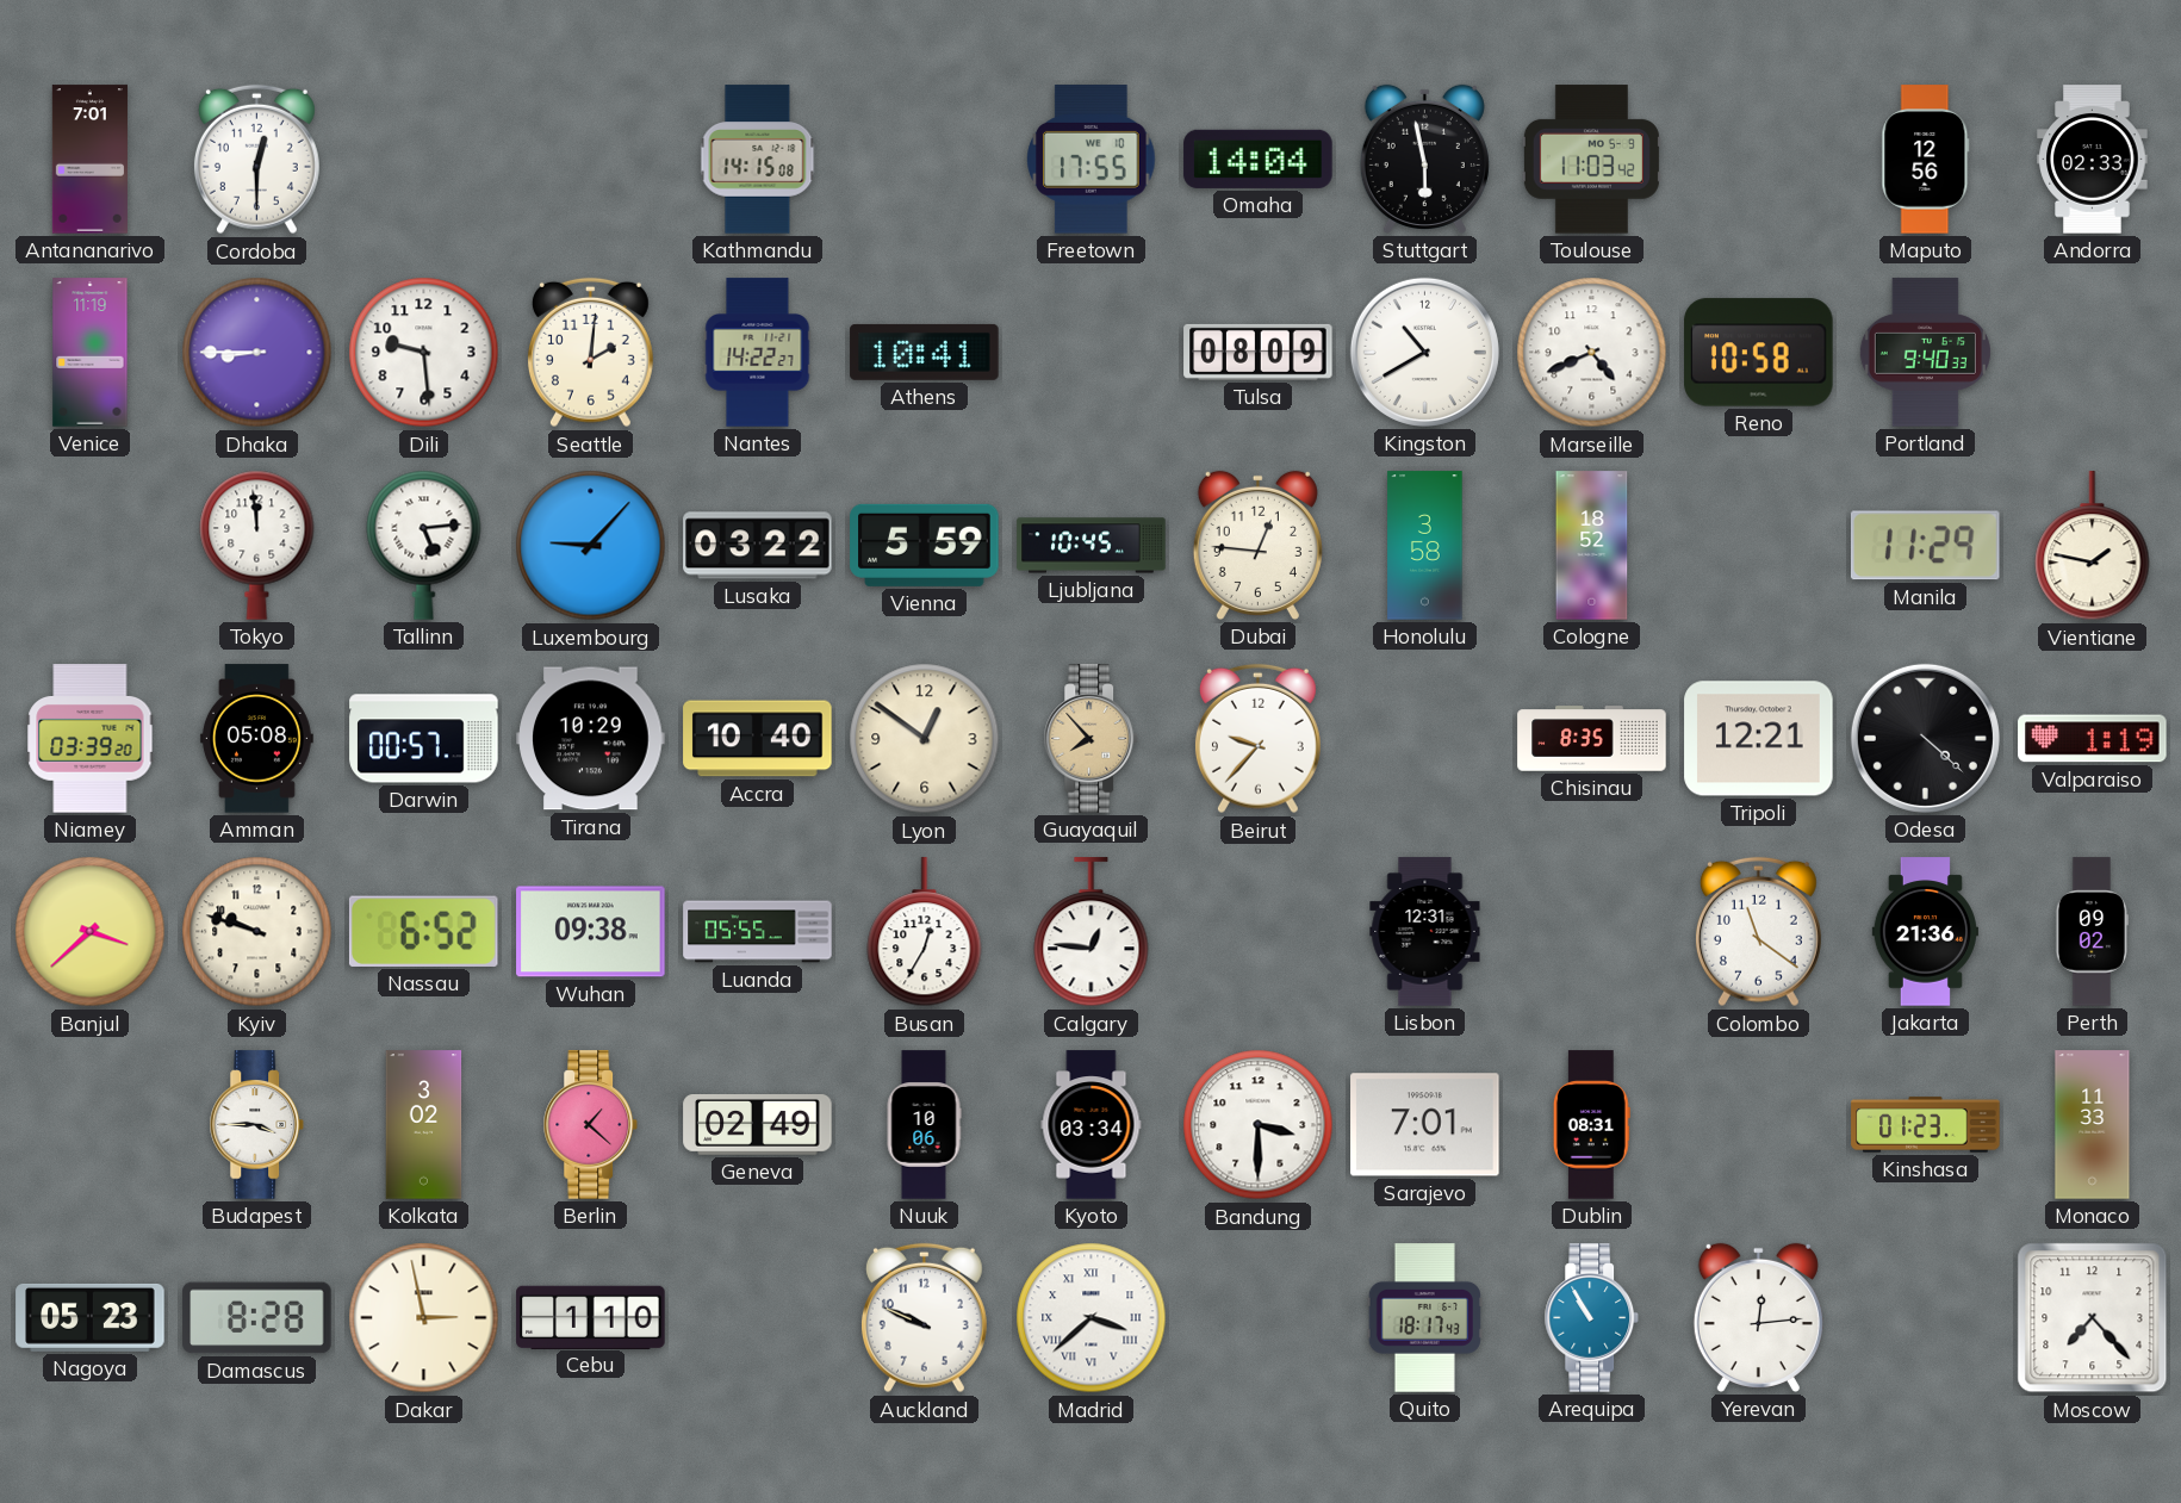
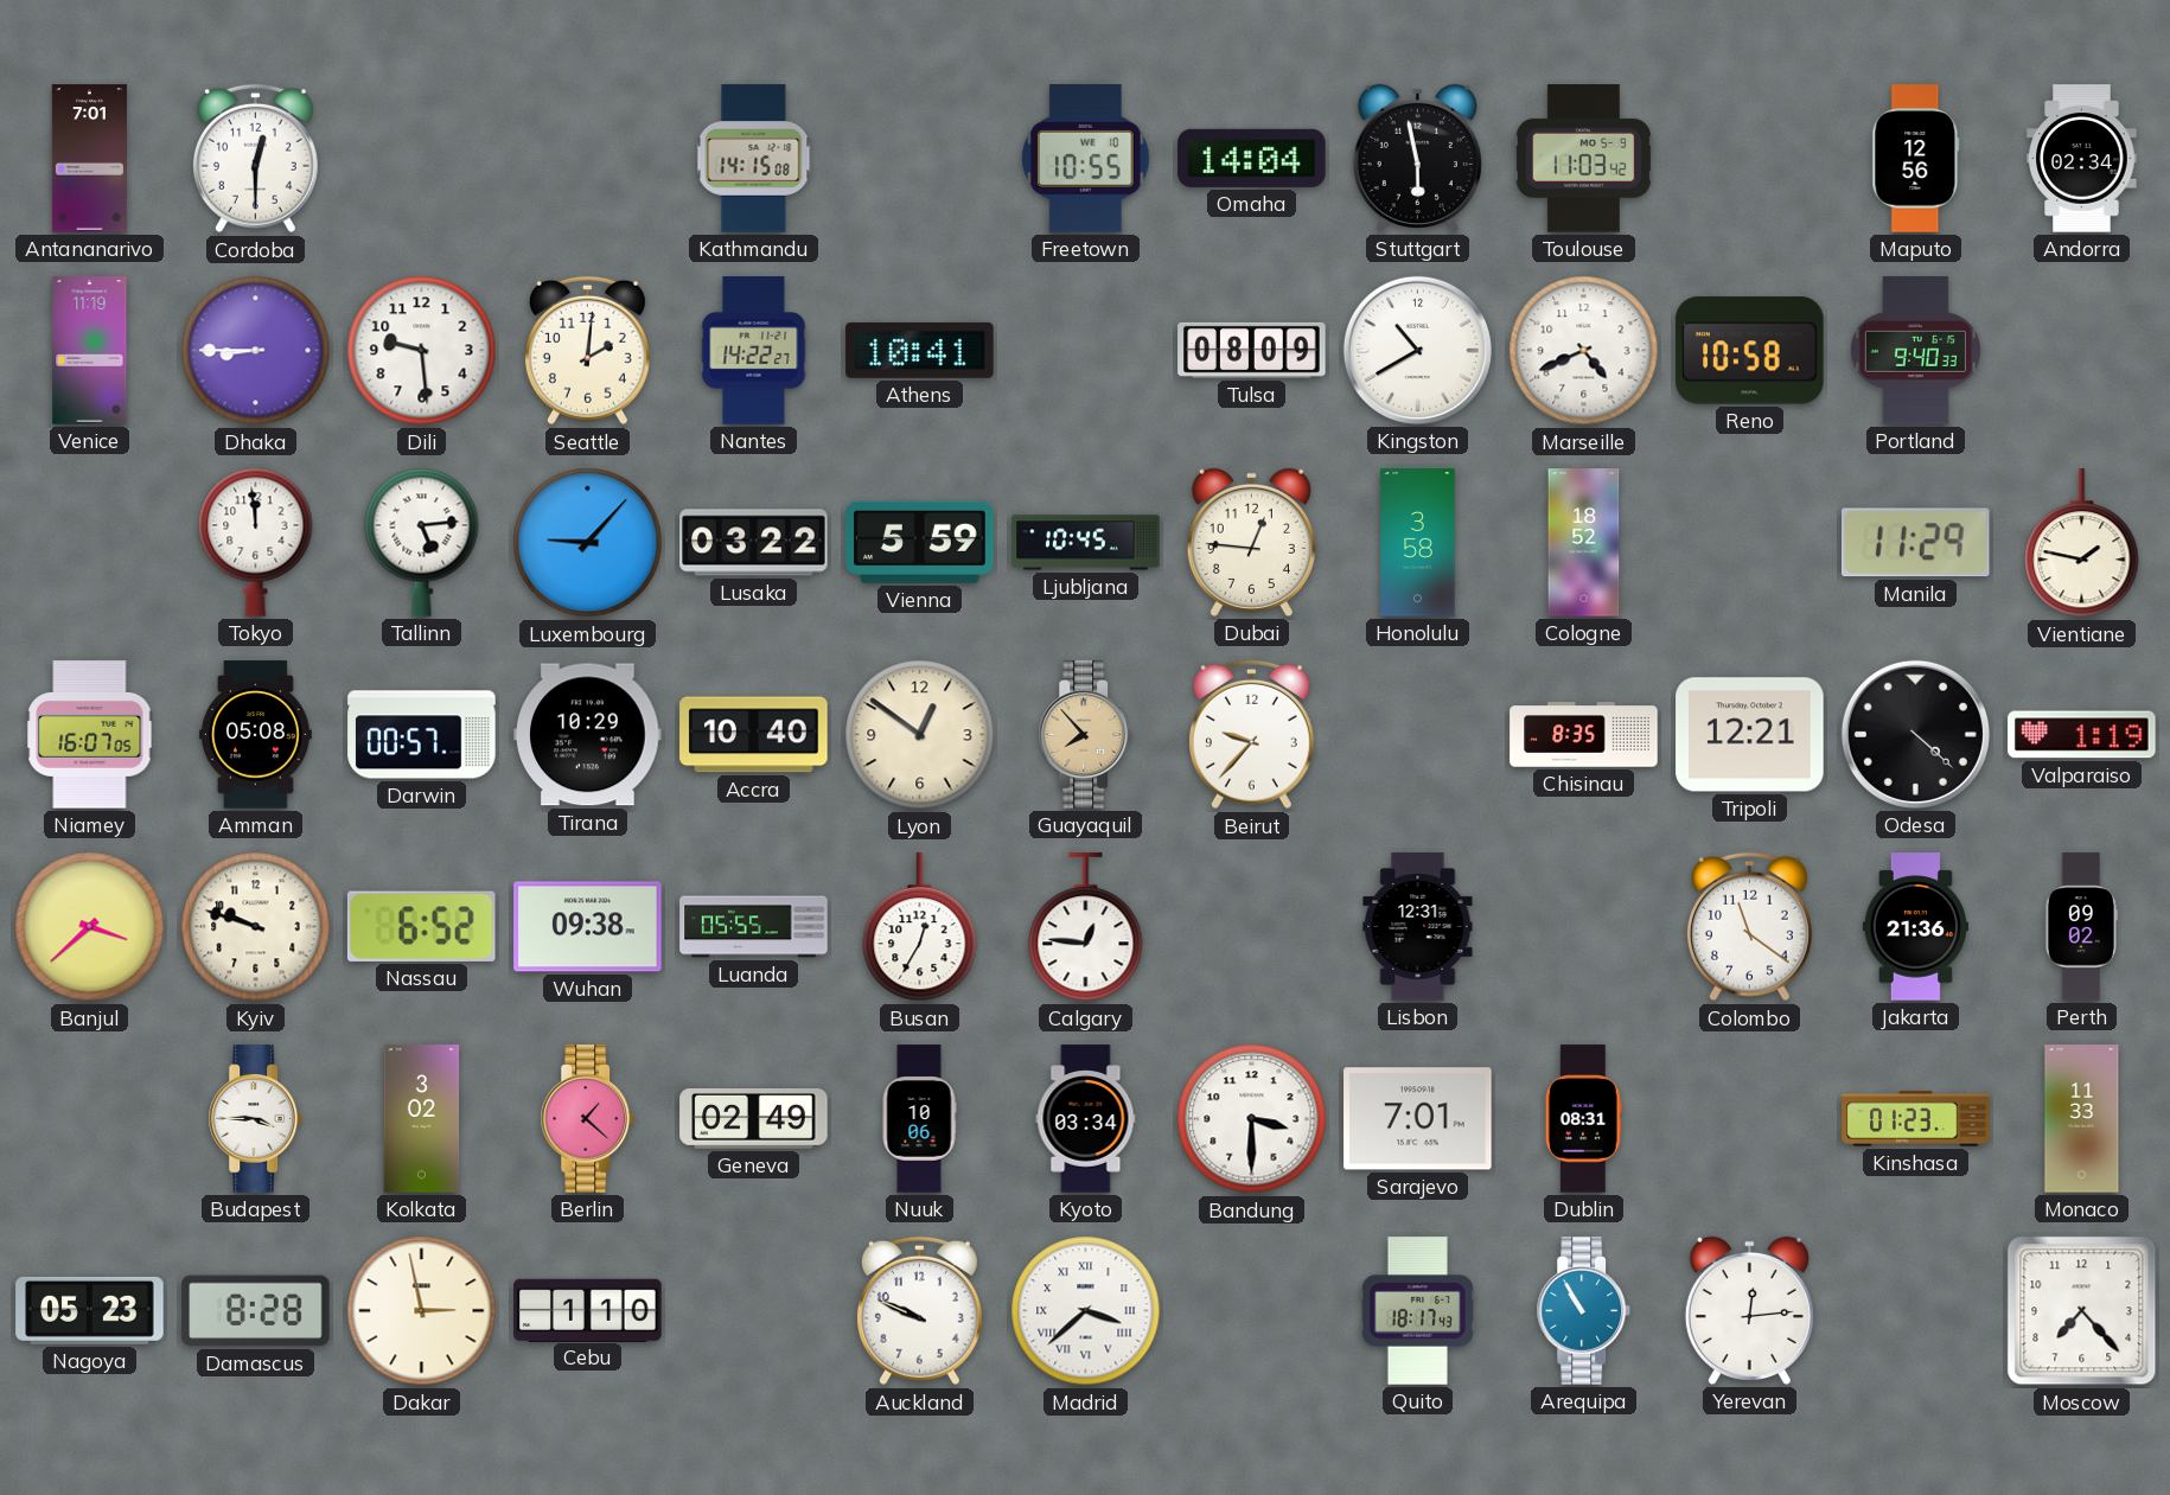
Freetown: 17:55 -> 10:55 (1086, 159)
Andorra: 02:33 -> 02:34 (2082, 159)
Niamey: 03:39 -> 16:07 (90, 735)
